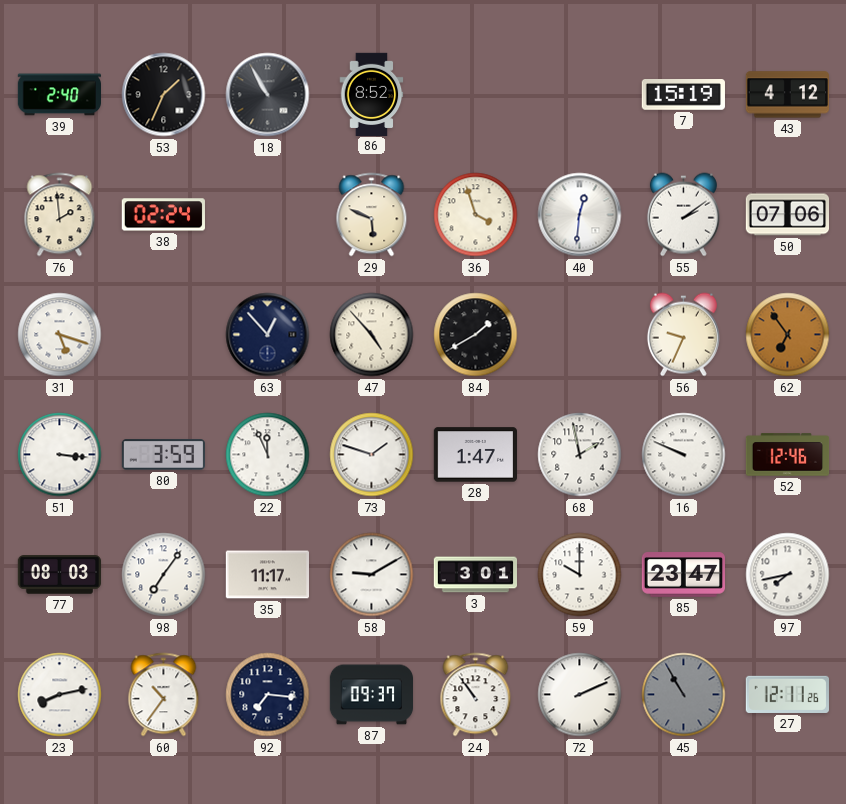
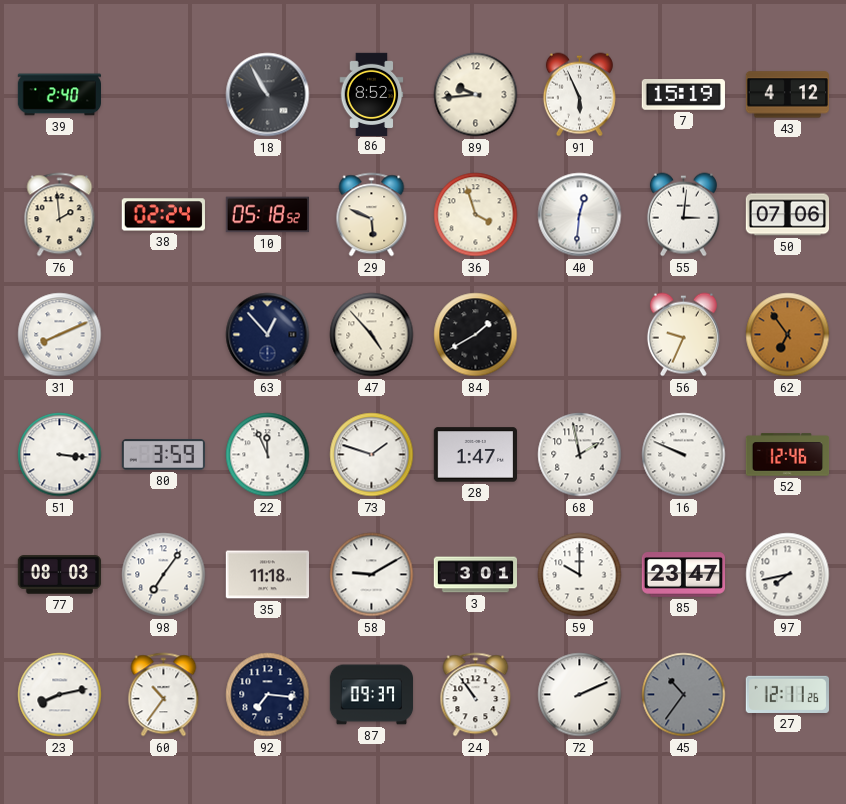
53: 1:34 -> none (164, 95)
89: none -> 9:44 (476, 95)
91: none -> 5:56 (579, 95)
10: none -> 05:18 (267, 215)
55: 2:09 -> 3:01 (683, 215)
31: 5:18 -> 8:11 (60, 335)
35: 11:17 -> 11:18 (267, 575)
45: 10:55 -> 10:36 (684, 695)
